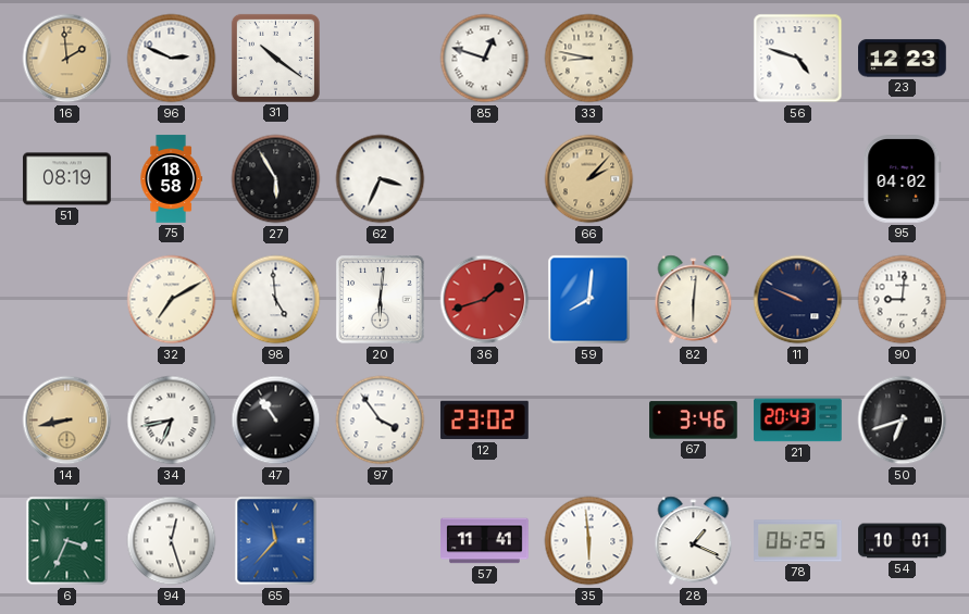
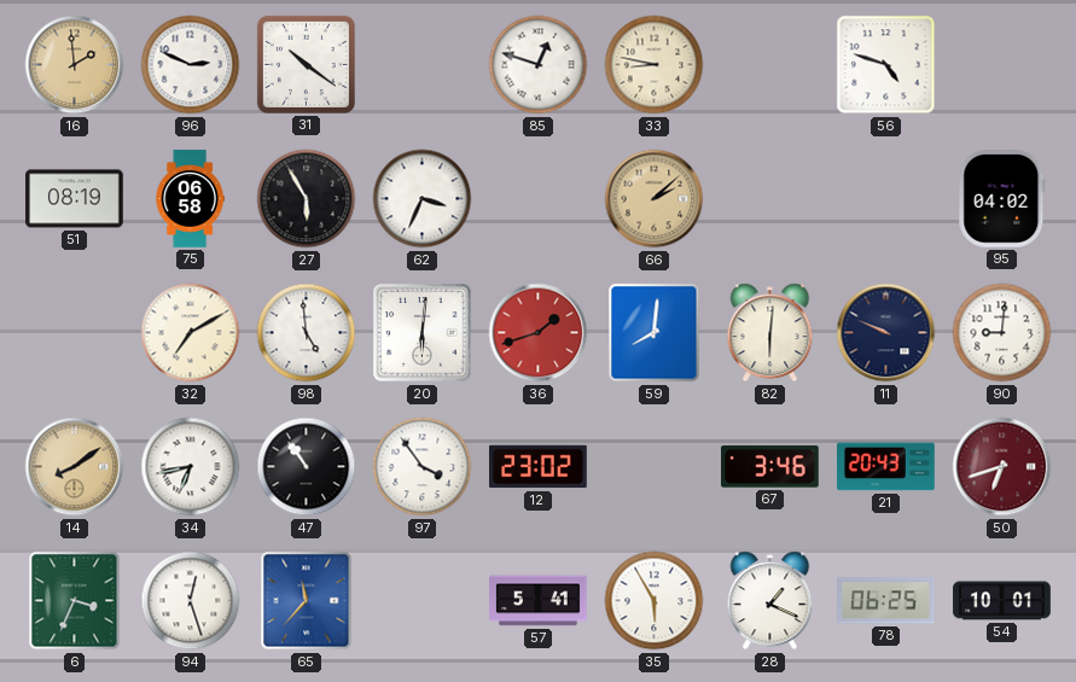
23: 12:23 -> none (903, 59)
75: 18:58 -> 06:58 (190, 199)
66: 2:07 -> 2:08 (655, 199)
14: 8:43 -> 8:09 (75, 467)
50 dial: black -> burgundy (1002, 467)
57: 11:41 -> 5:41 (539, 601)
35: 5:59 -> 5:55 (655, 601)
